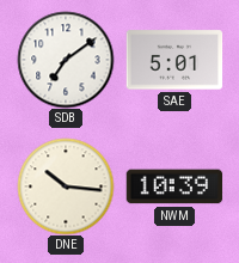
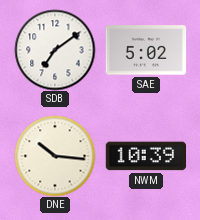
SAE: 5:01 -> 5:02 (146, 50)
